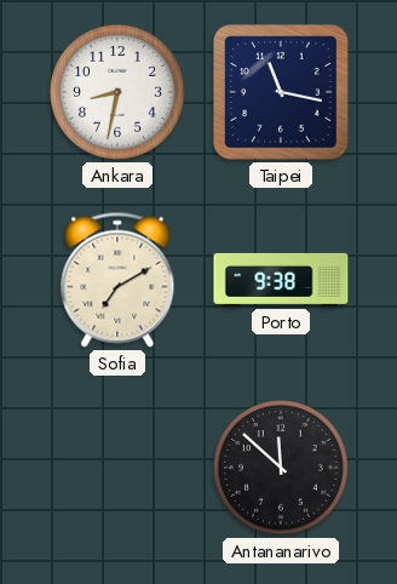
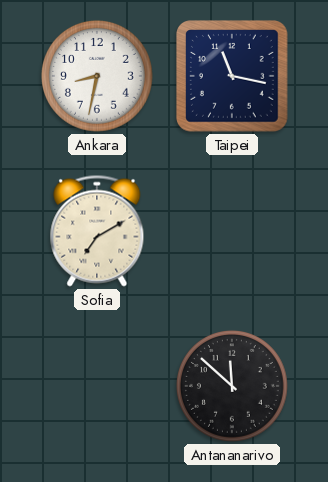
Porto: 9:38 -> none (281, 280)
